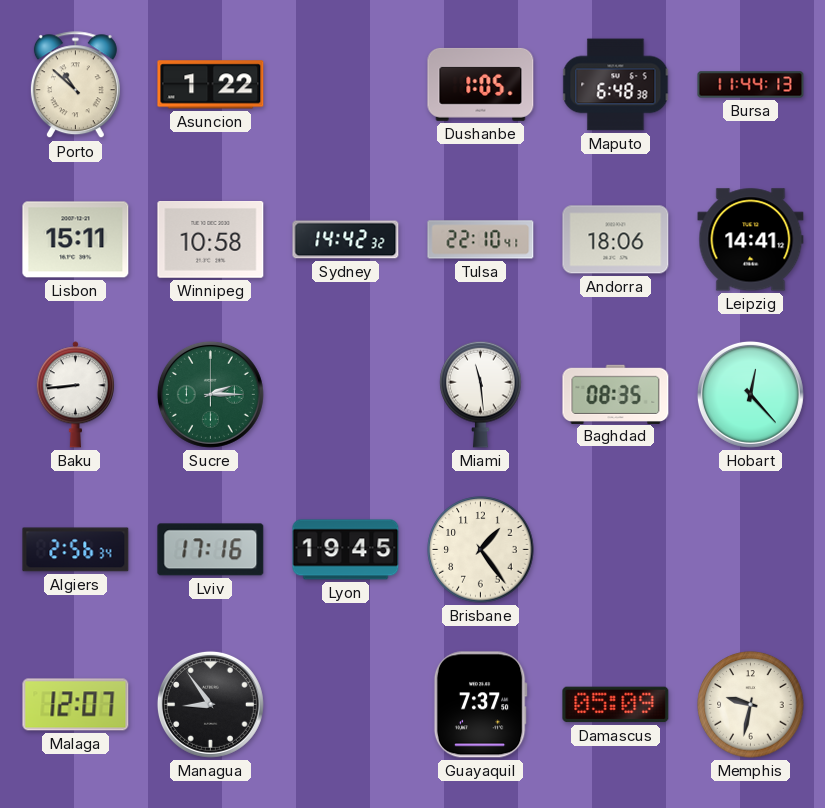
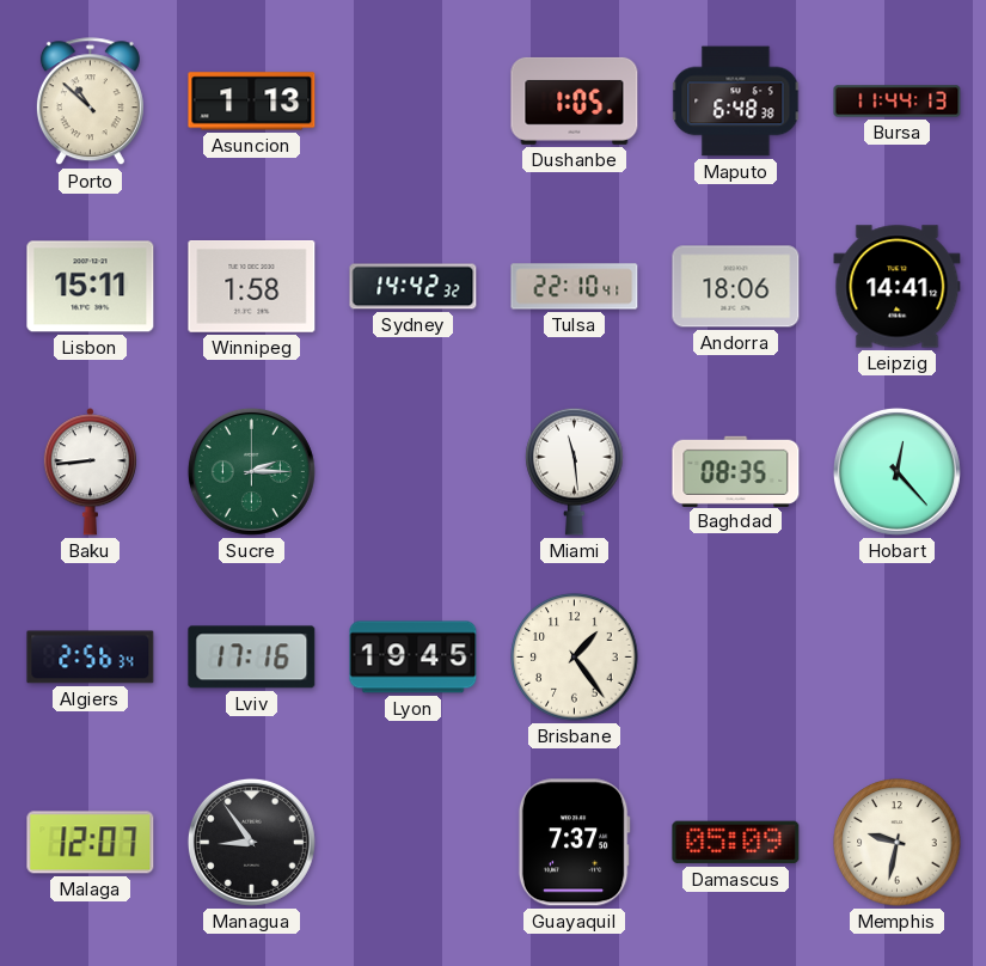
Asuncion: 1:22 -> 1:13 (252, 102)
Winnipeg: 10:58 -> 1:58 (252, 287)
